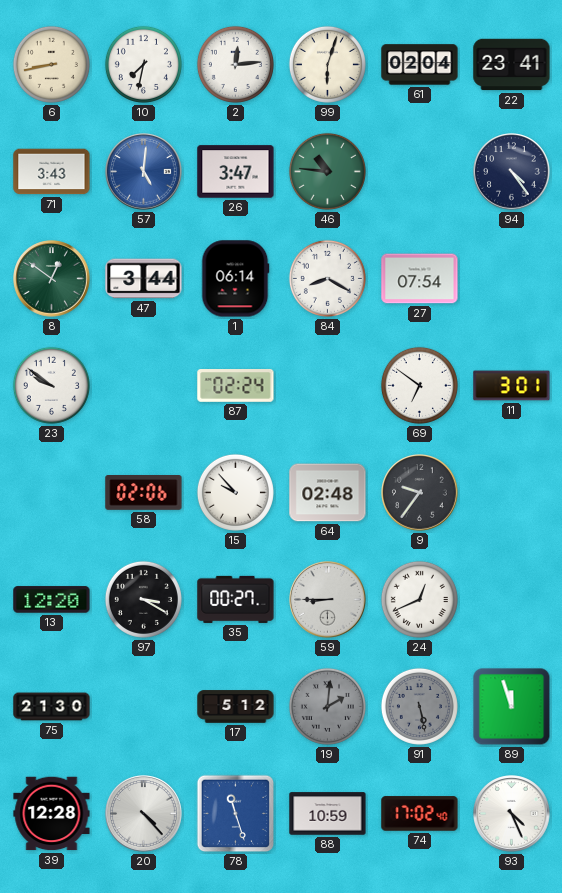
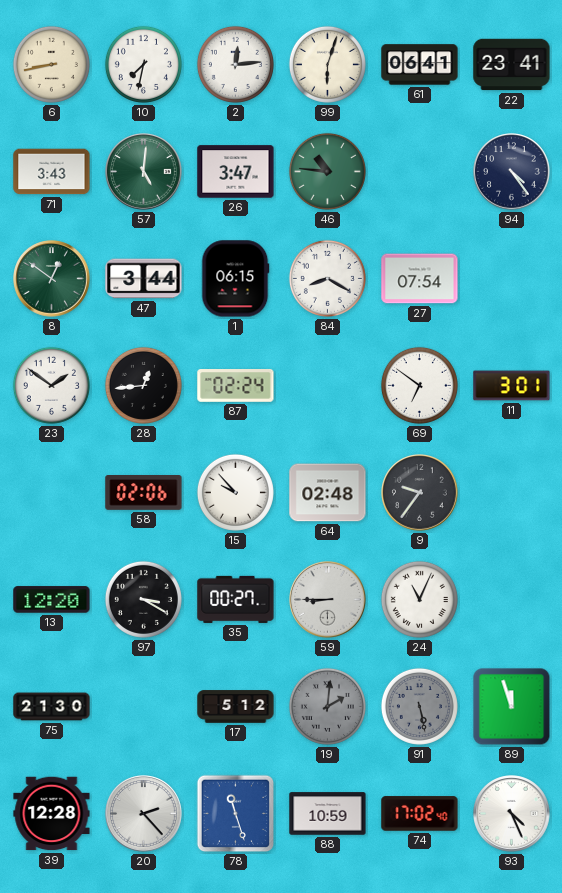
61: 02:04 -> 06:41 (420, 65)
57 dial: blue -> green (144, 172)
1: 06:14 -> 06:15 (235, 279)
23: 9:51 -> 1:51 (51, 385)
28: none -> 12:44 (143, 385)
24: 12:41 -> 11:04 (419, 599)
20: 4:23 -> 2:23 (144, 814)
